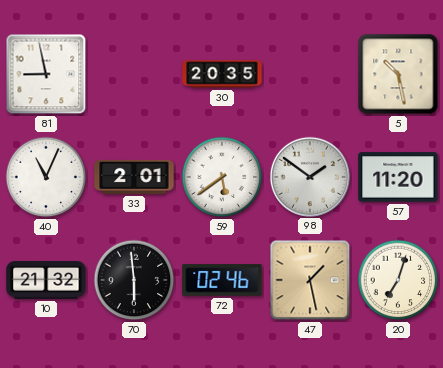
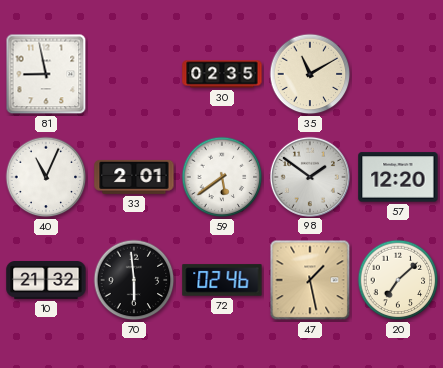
30: 20:35 -> 02:35 (222, 74)
35: none -> 11:10 (310, 74)
5: 10:28 -> none (398, 74)
57: 11:20 -> 12:20 (398, 177)
20: 7:03 -> 7:08 (398, 280)
